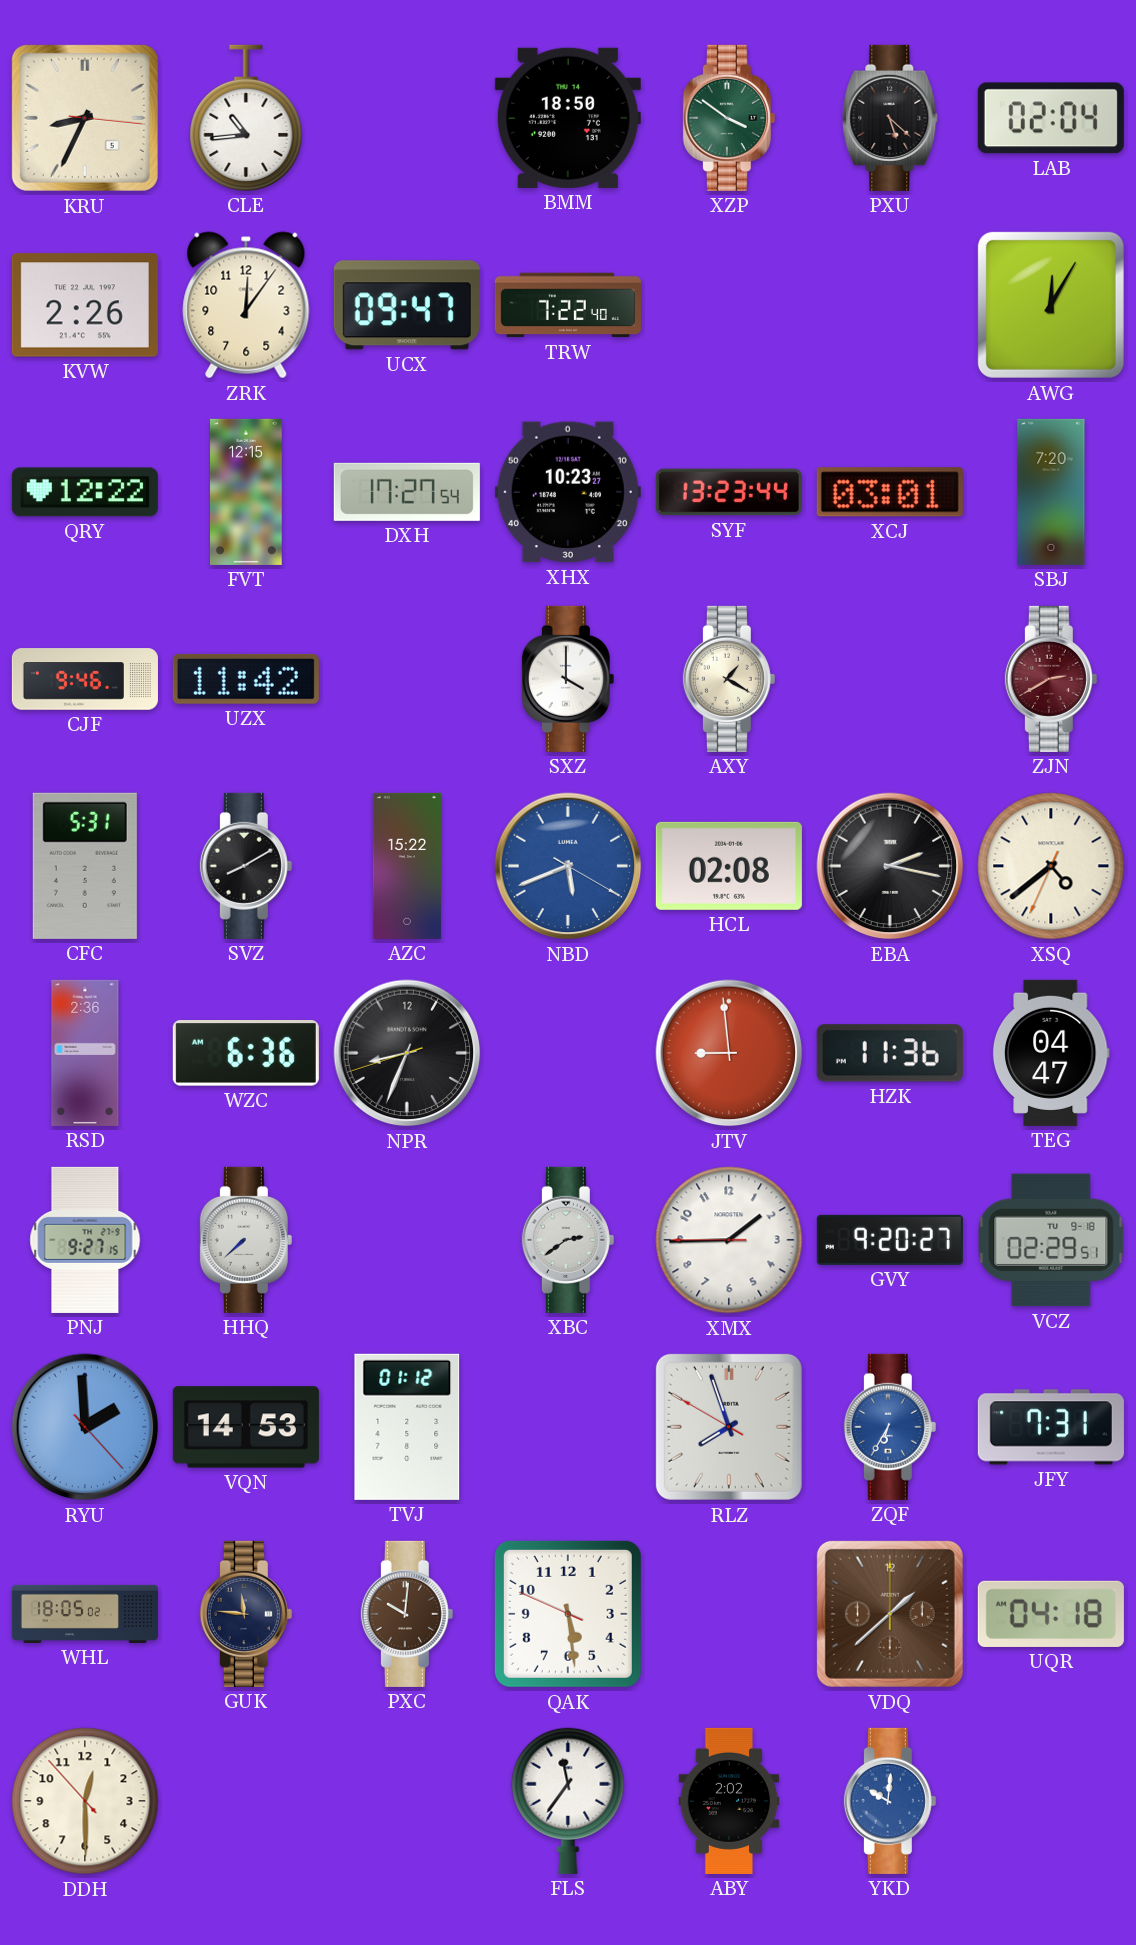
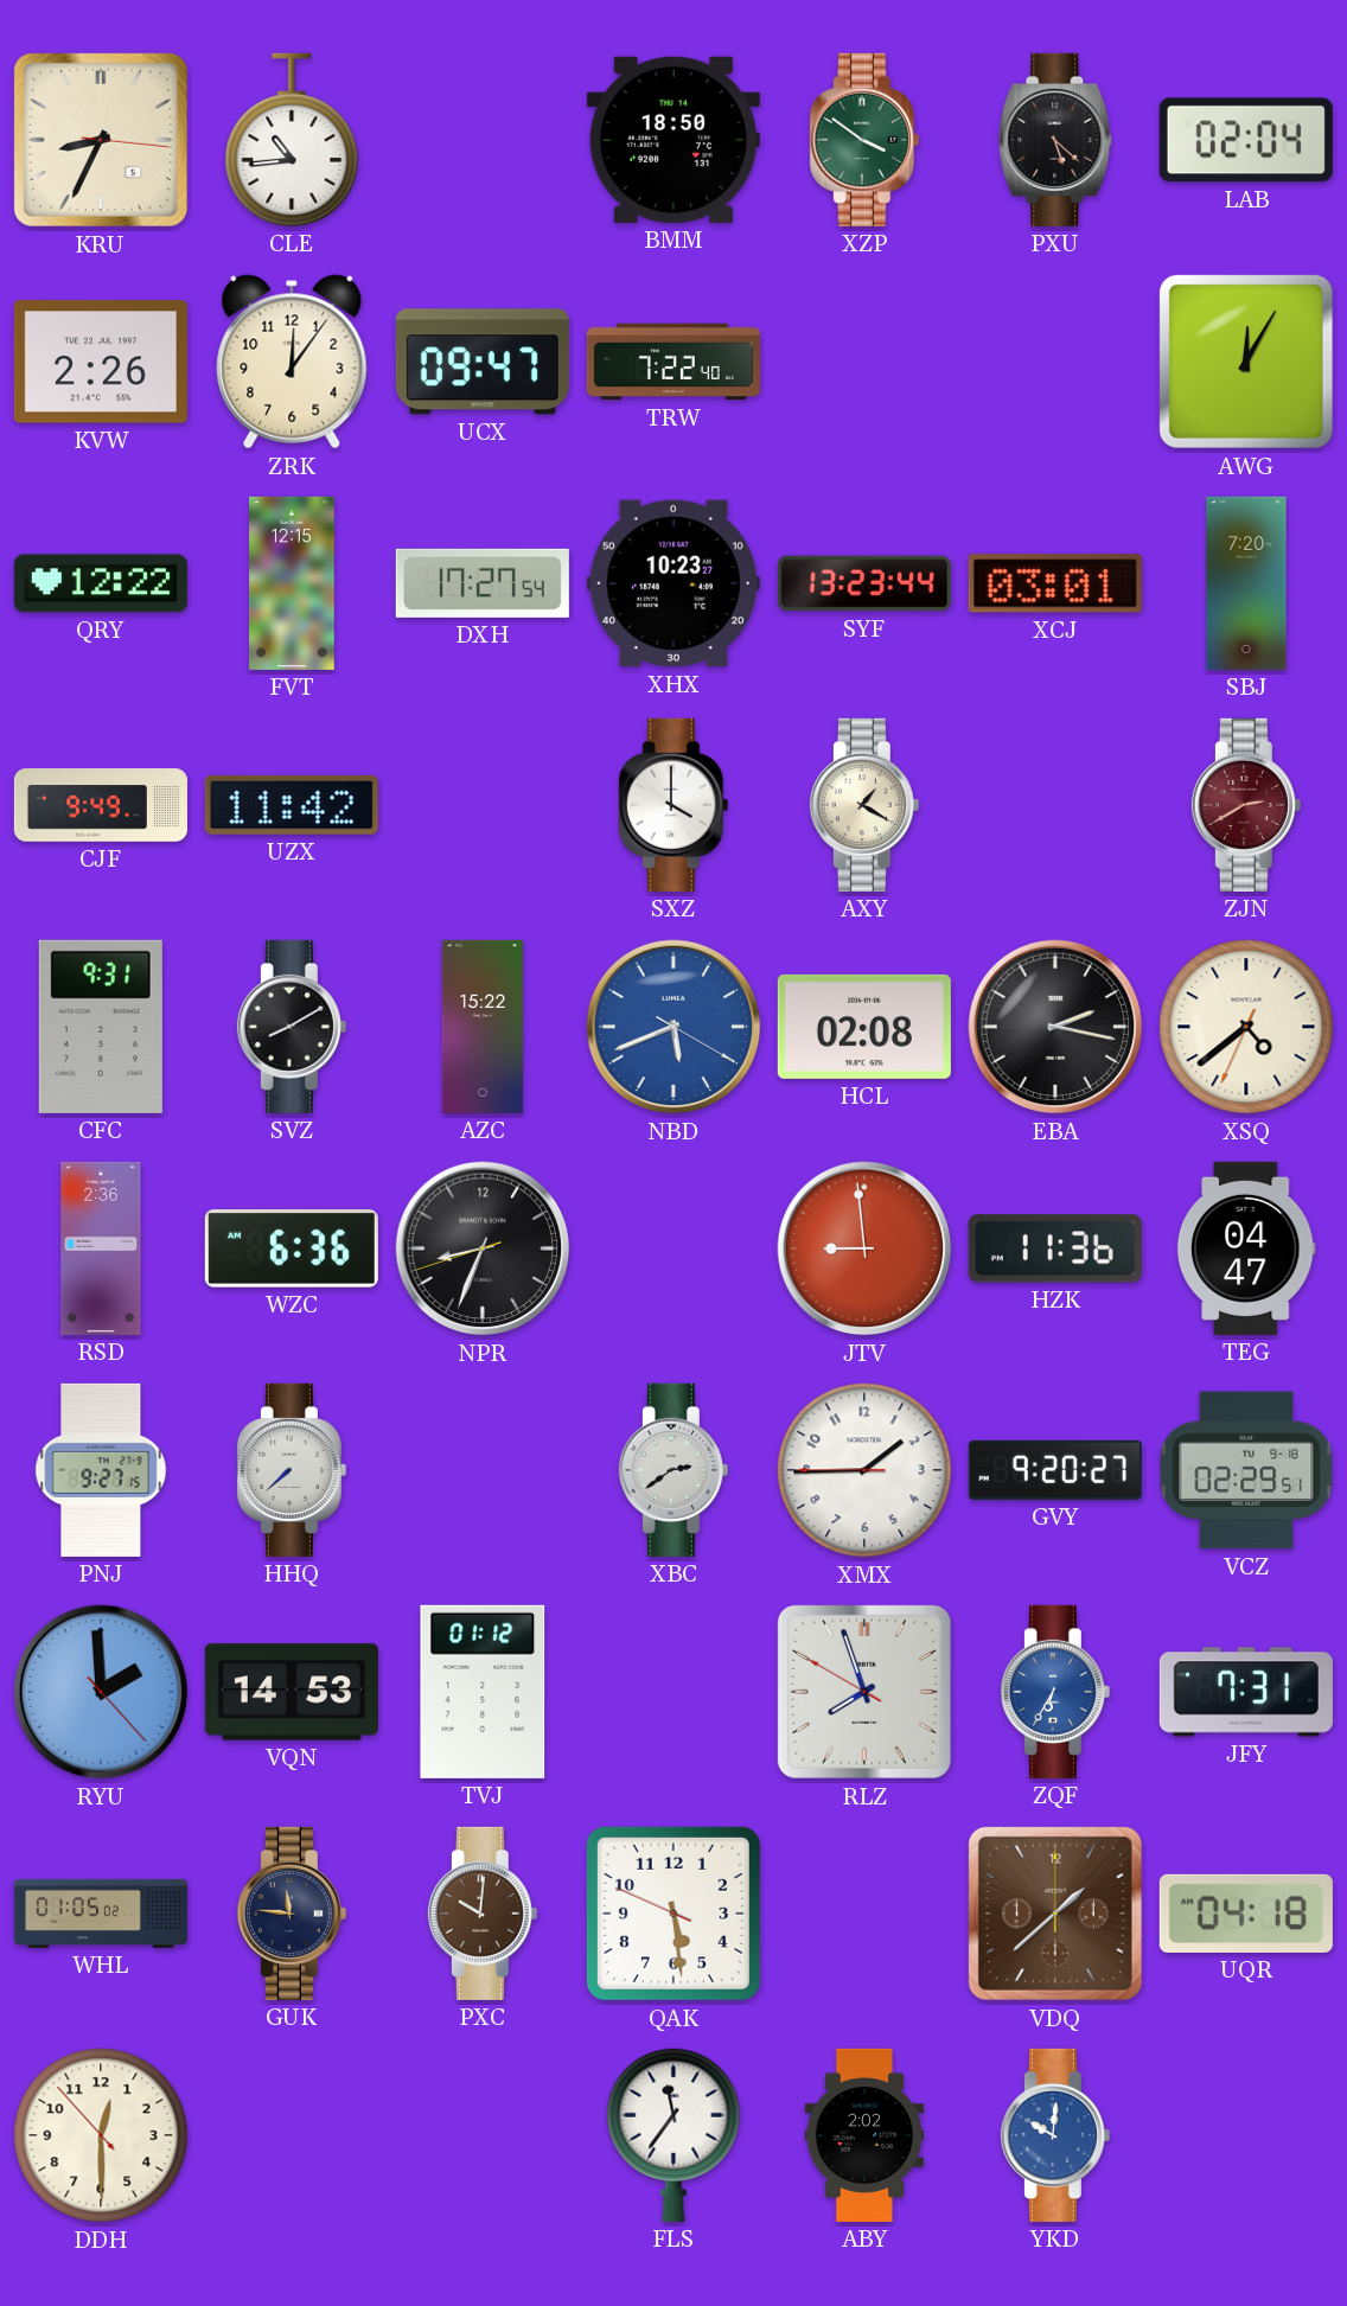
CJF: 9:46 -> 9:49 (101, 805)
CFC: 5:31 -> 9:31 (101, 1027)
WHL: 18:05 -> 01:05 (101, 1914)
